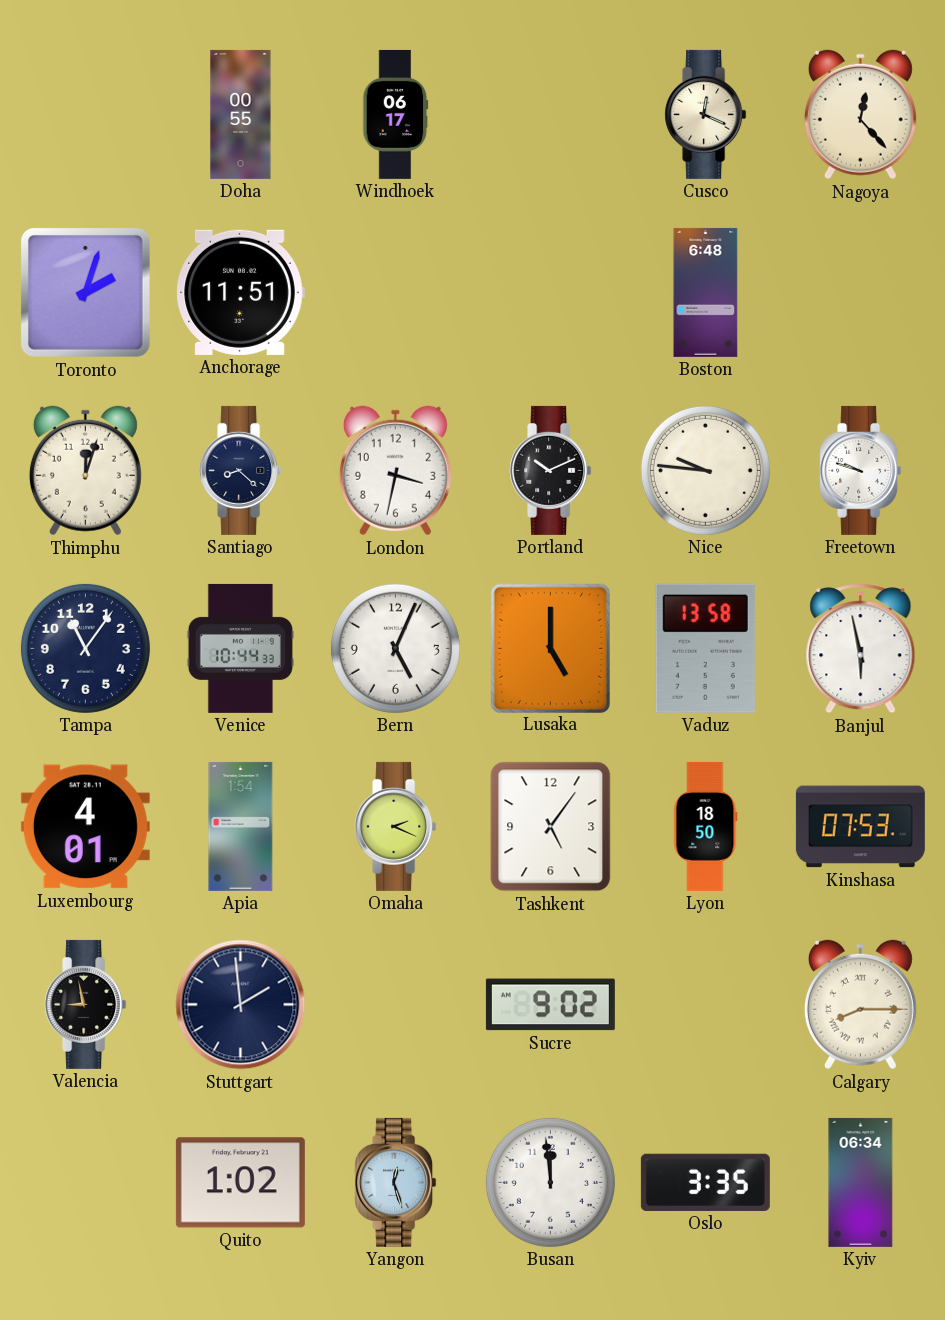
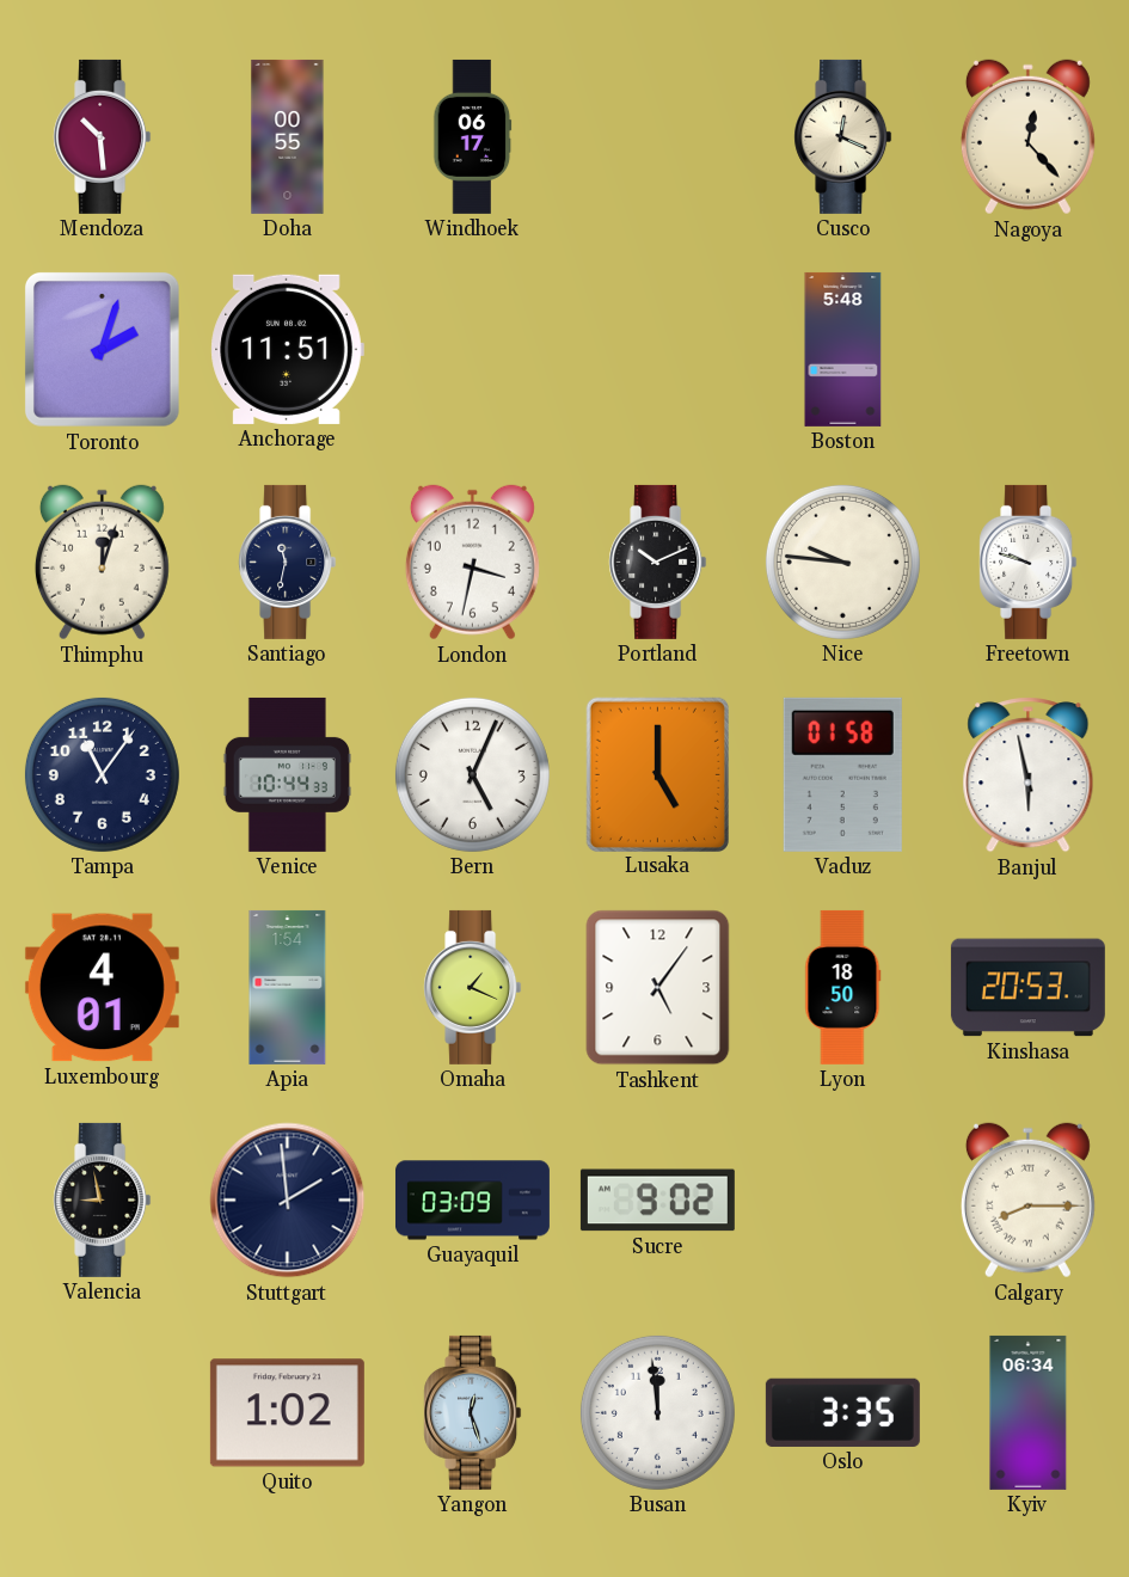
Mendoza: none -> 10:29 (103, 136)
Boston: 6:48 -> 5:48 (843, 349)
Santiago: 8:22 -> 11:32 (288, 562)
Vaduz: 13:58 -> 01:58 (842, 774)
Omaha: 2:19 -> 1:19 (473, 987)
Kinshasa: 07:53 -> 20:53 (1027, 988)
Guayaquil: none -> 03:09 (472, 1201)
